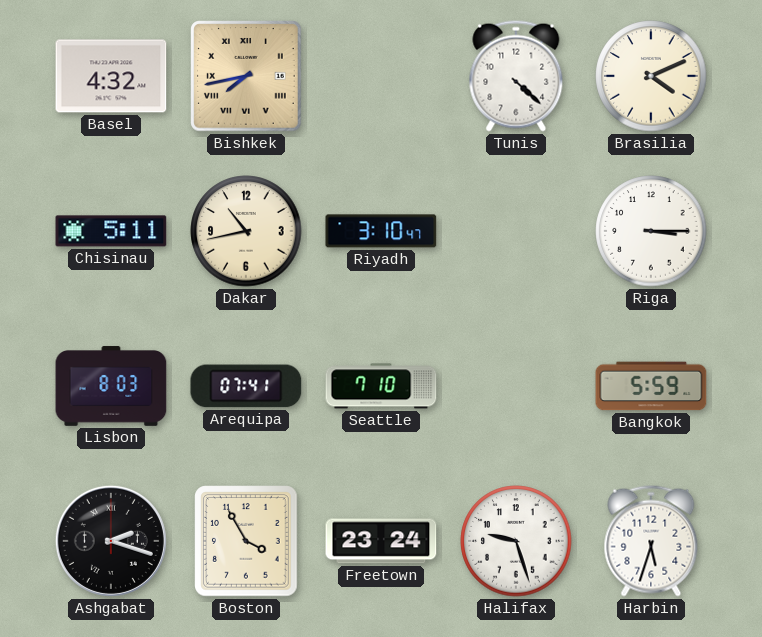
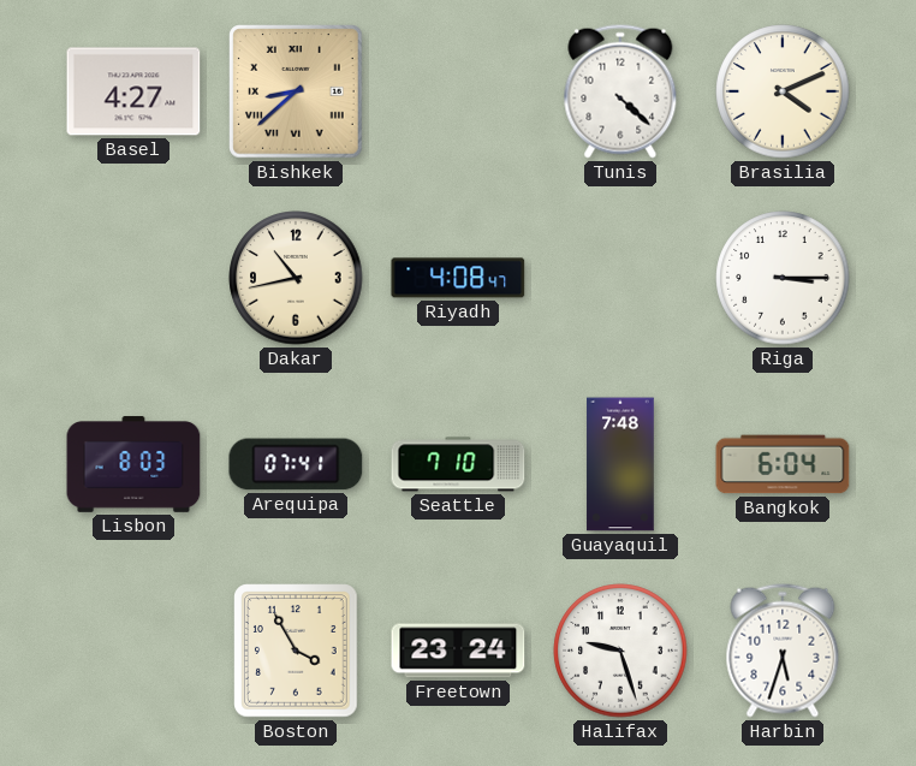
Basel: 4:32 -> 4:27 (133, 91)
Bishkek: 7:43 -> 8:38 (296, 91)
Chisinau: 5:11 -> none (111, 231)
Riyadh: 3:10 -> 4:08 (458, 278)
Guayaquil: none -> 7:48 (620, 464)
Bangkok: 5:59 -> 6:04 (783, 464)
Ashgabat: 2:18 -> none (111, 541)
